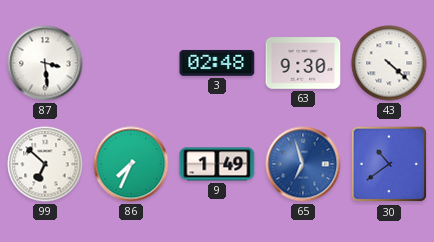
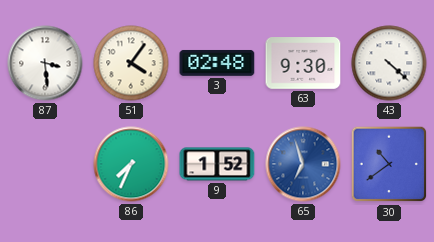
51: none -> 4:06 (131, 63)
99: 6:52 -> none (45, 164)
9: 1:49 -> 1:52 (217, 164)
